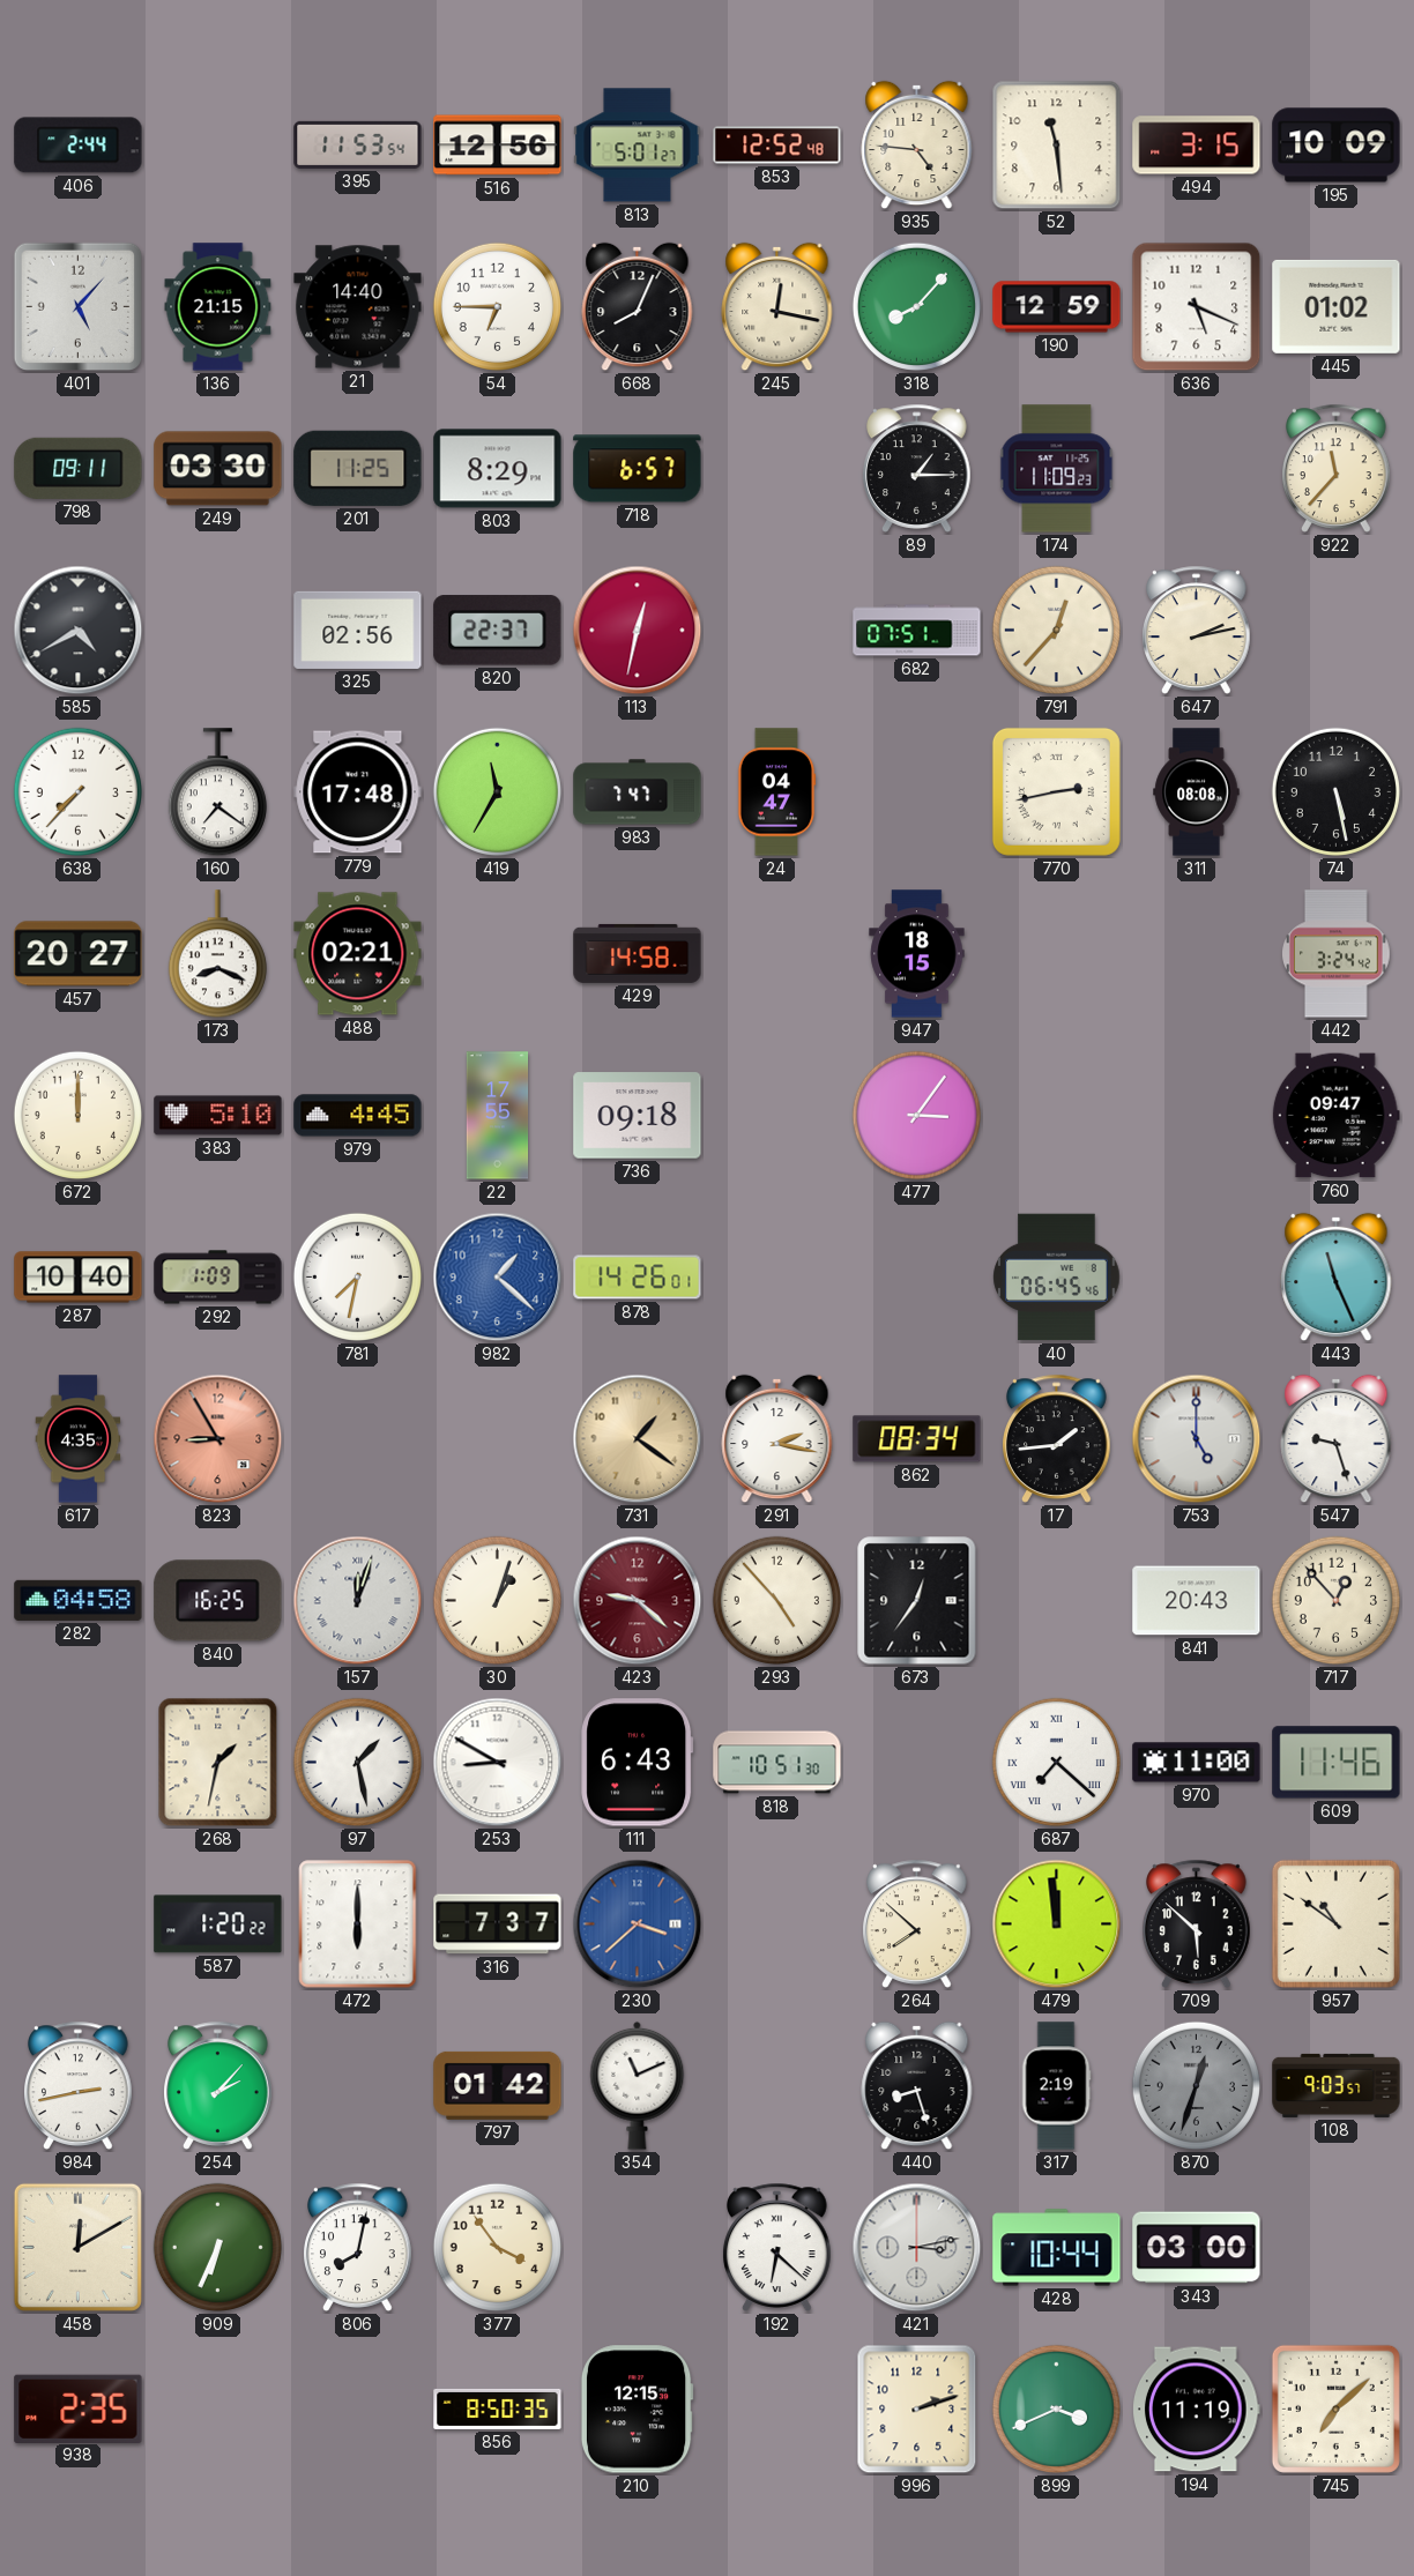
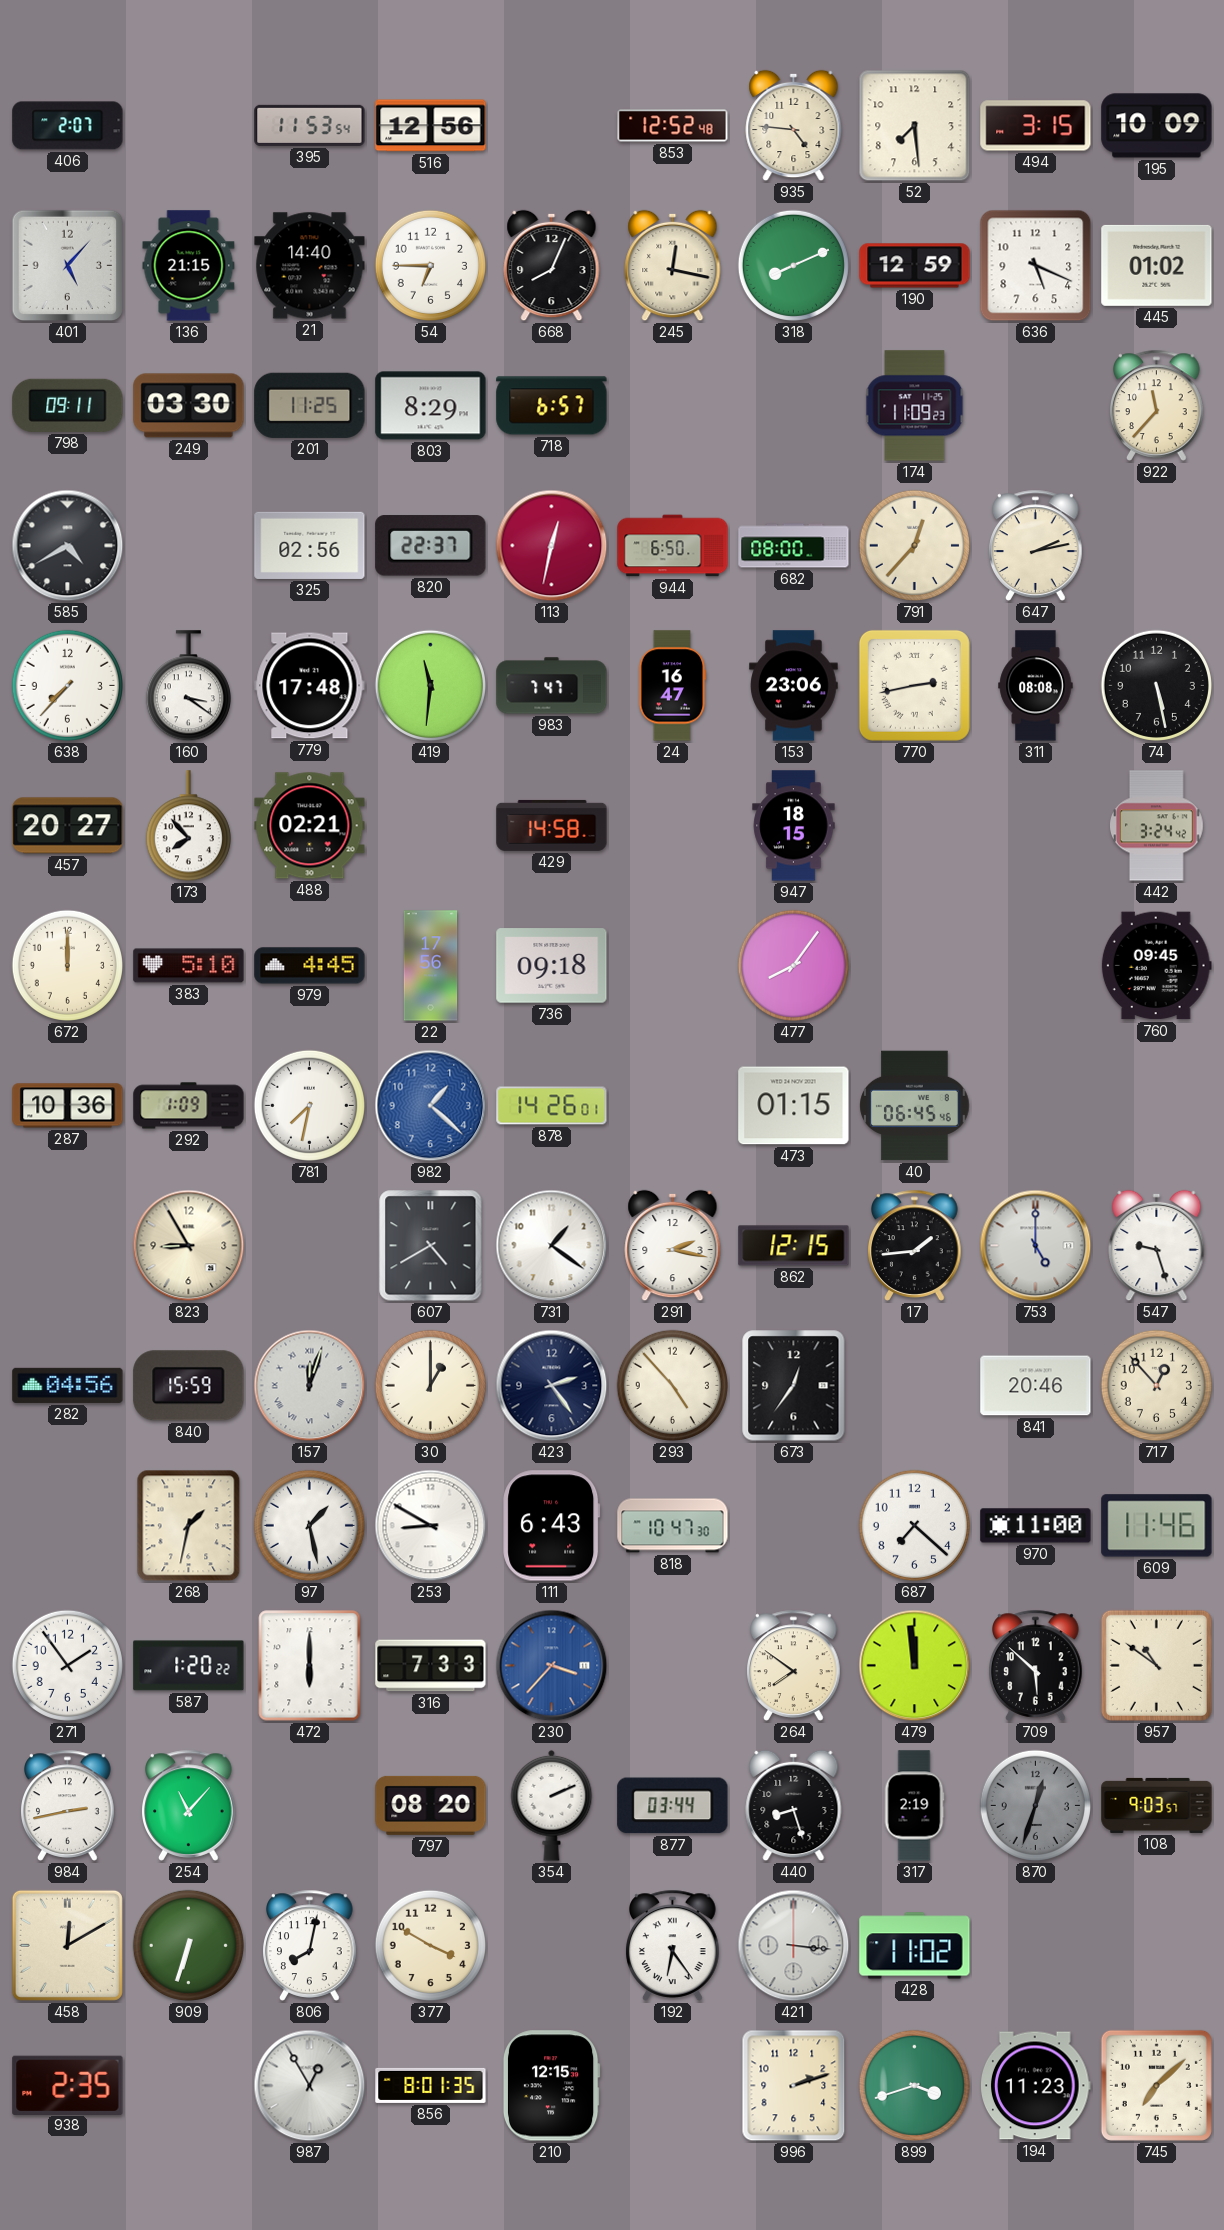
406: 2:44 -> 2:07 (68, 126)
813: 5:01 -> none (638, 146)
52: 11:29 -> 7:29 (915, 126)
318: 8:07 -> 8:11 (793, 265)
89: 1:15 -> none (917, 468)
944: none -> 6:50 (673, 546)
682: 07:51 -> 08:00 (794, 546)
160: 7:21 -> 3:21 (188, 686)
419: 11:35 -> 11:31 (430, 685)
24: 04:47 -> 16:47 (672, 686)
153: none -> 23:06 (794, 686)
173: 8:19 -> 7:53 (188, 826)
22: 17:55 -> 17:56 (431, 966)
477: 3:06 -> 8:06 (793, 965)
760: 09:47 -> 09:45 (1156, 966)
287: 10:40 -> 10:36 (68, 1106)
473: none -> 01:15 (794, 1106)
443: 11:26 -> none (1337, 1278)
617: 4:35 -> none (79, 1439)
823 dial: salmon -> cream (189, 1246)
607: none -> 4:40 (431, 1246)
731 dial: champagne -> white (552, 1246)
862: 08:34 -> 12:15 (794, 1246)
282: 04:58 -> 04:56 (68, 1385)
840: 16:25 -> 15:59 (189, 1386)
30: 1:03 -> 1:00 (430, 1385)
423: 9:22 -> 2:24 (552, 1386)
423 dial: burgundy -> navy (552, 1386)
841: 20:43 -> 20:46 (1036, 1386)
818: 10:51 -> 10:47 (673, 1526)
687 numerals: Roman -> Arabic (914, 1525)
271: none -> 1:54 (67, 1665)
316: 7:37 -> 7:33 (431, 1666)
230: 3:38 -> 3:37 (552, 1666)
264: 7:52 -> 7:51 (794, 1665)
254: 2:07 -> 11:07 (189, 1805)
797: 01:42 -> 08:20 (431, 1805)
354: 11:11 -> 2:11 (552, 1805)
877: none -> 03:44 (673, 1806)
909: 6:34 -> 6:33 (188, 1945)
377: 3:54 -> 3:50 (430, 1945)
192: 6:22 -> 6:24 (673, 1945)
421: 3:13 -> 3:16 (794, 1946)
428: 10:44 -> 11:02 (915, 1946)
343: 03:00 -> none (1197, 2248)
987: none -> 12:55 (310, 2086)
856: 8:50 -> 8:01 (431, 2085)
899: 3:41 -> 3:42 (914, 2085)
194: 11:19 -> 11:23 (1036, 2086)
